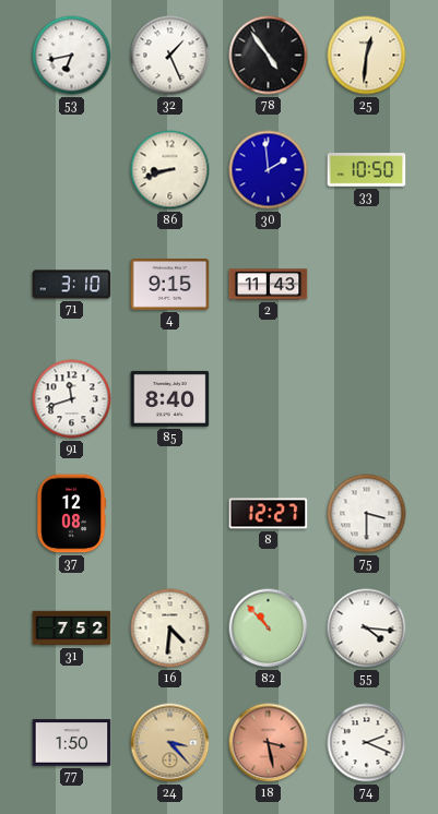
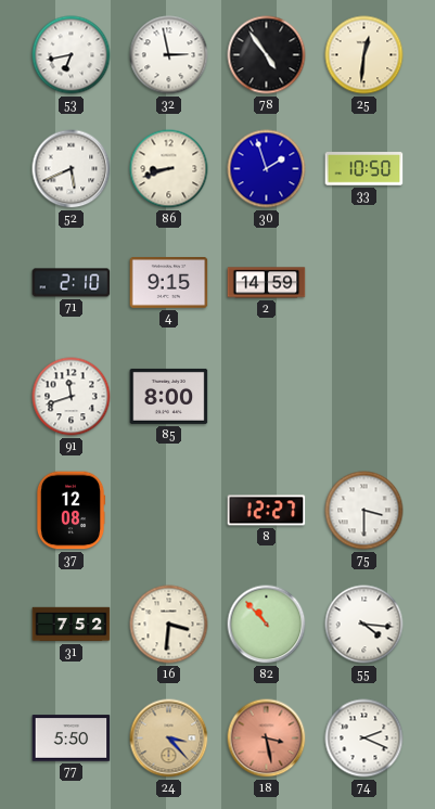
32: 1:26 -> 2:58 (169, 55)
52: none -> 5:41 (72, 169)
30: 1:59 -> 1:57 (267, 169)
71: 3:10 -> 2:10 (72, 283)
2: 11:43 -> 14:59 (267, 283)
85: 8:40 -> 8:00 (169, 396)
16: 4:31 -> 3:31 (169, 625)
77: 1:50 -> 5:50 (72, 739)
